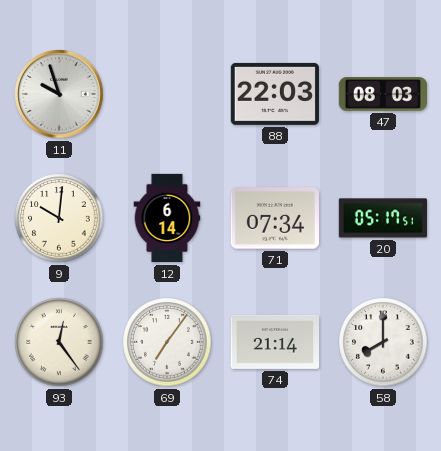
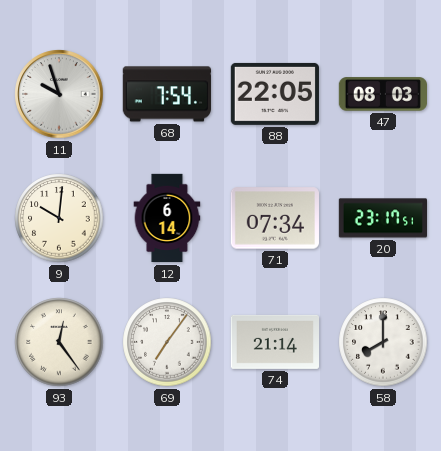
68: none -> 7:54 (167, 94)
88: 22:03 -> 22:05 (275, 94)
20: 05:17 -> 23:17 (382, 218)
